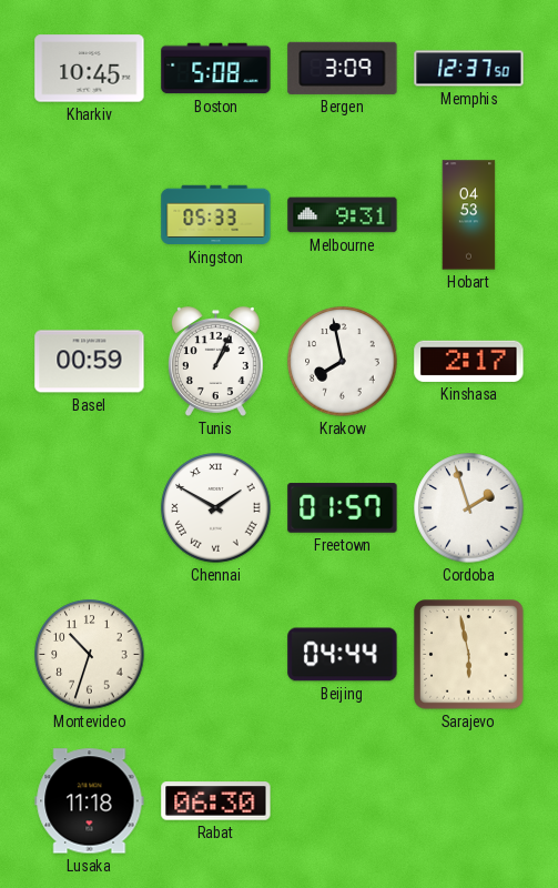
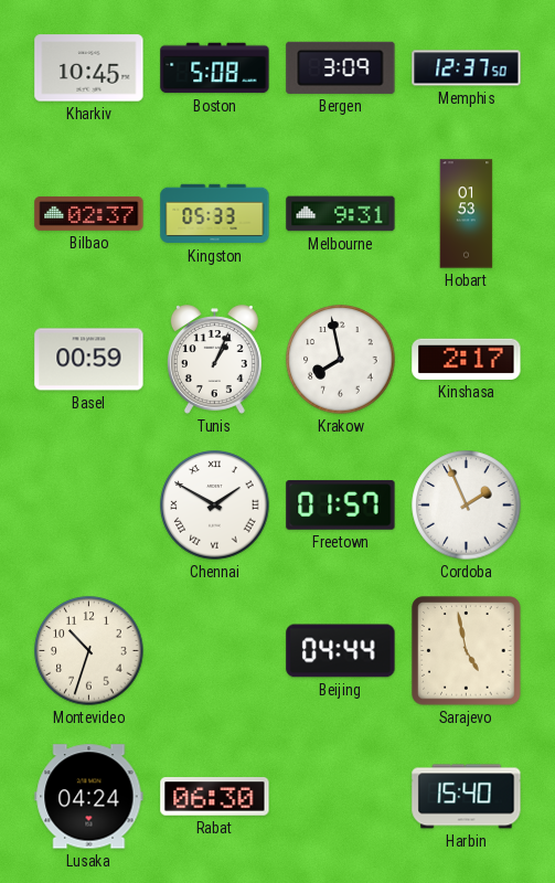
Bilbao: none -> 02:37 (89, 214)
Hobart: 04:53 -> 01:53 (467, 214)
Cordoba: 1:57 -> 1:56 (467, 506)
Sarajevo: 5:58 -> 4:58 (467, 651)
Lusaka: 11:18 -> 04:24 (89, 797)
Harbin: none -> 15:40 (467, 797)
